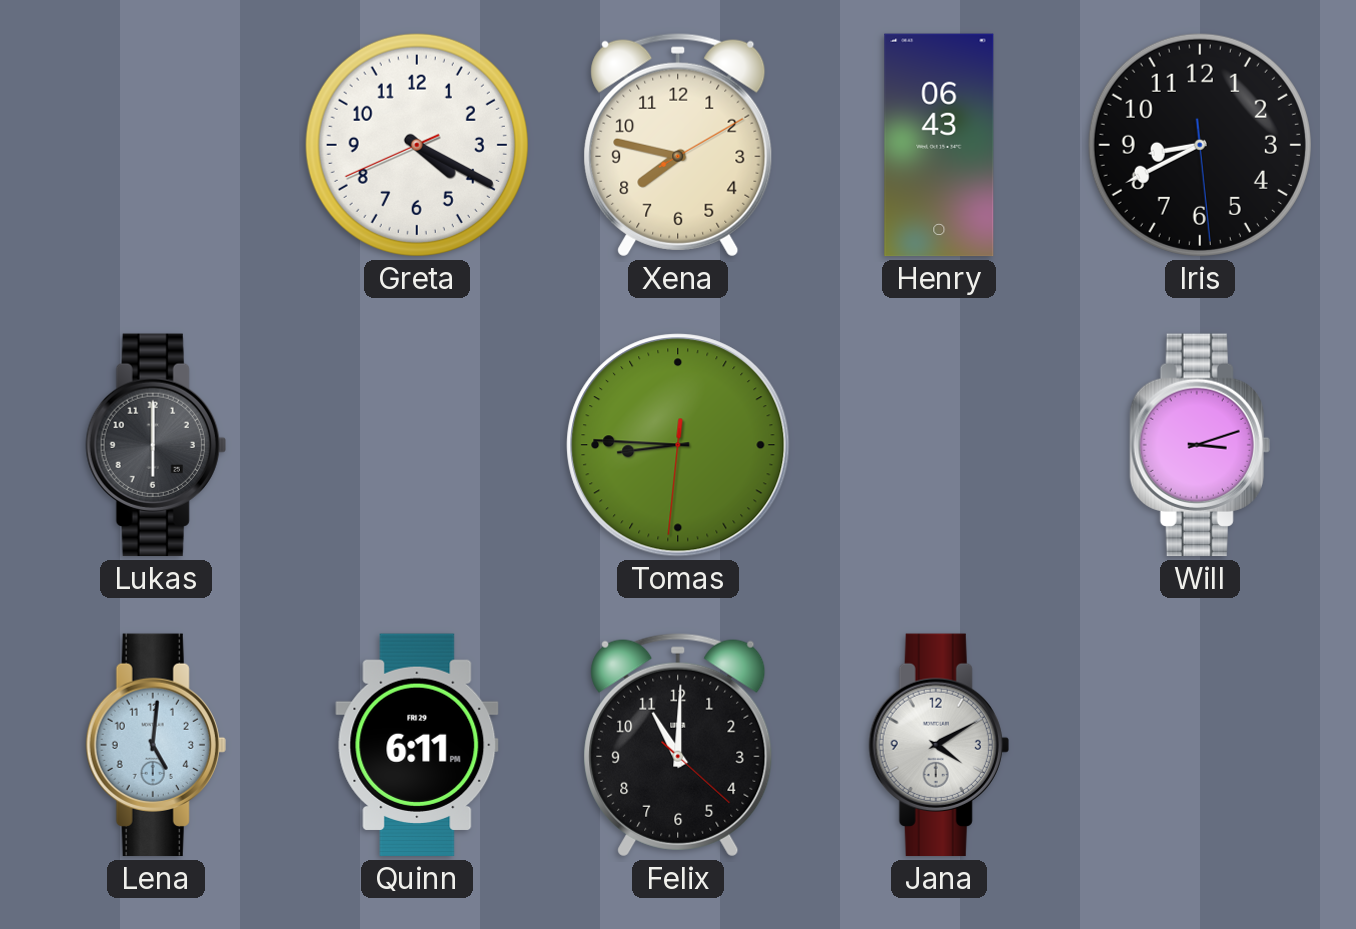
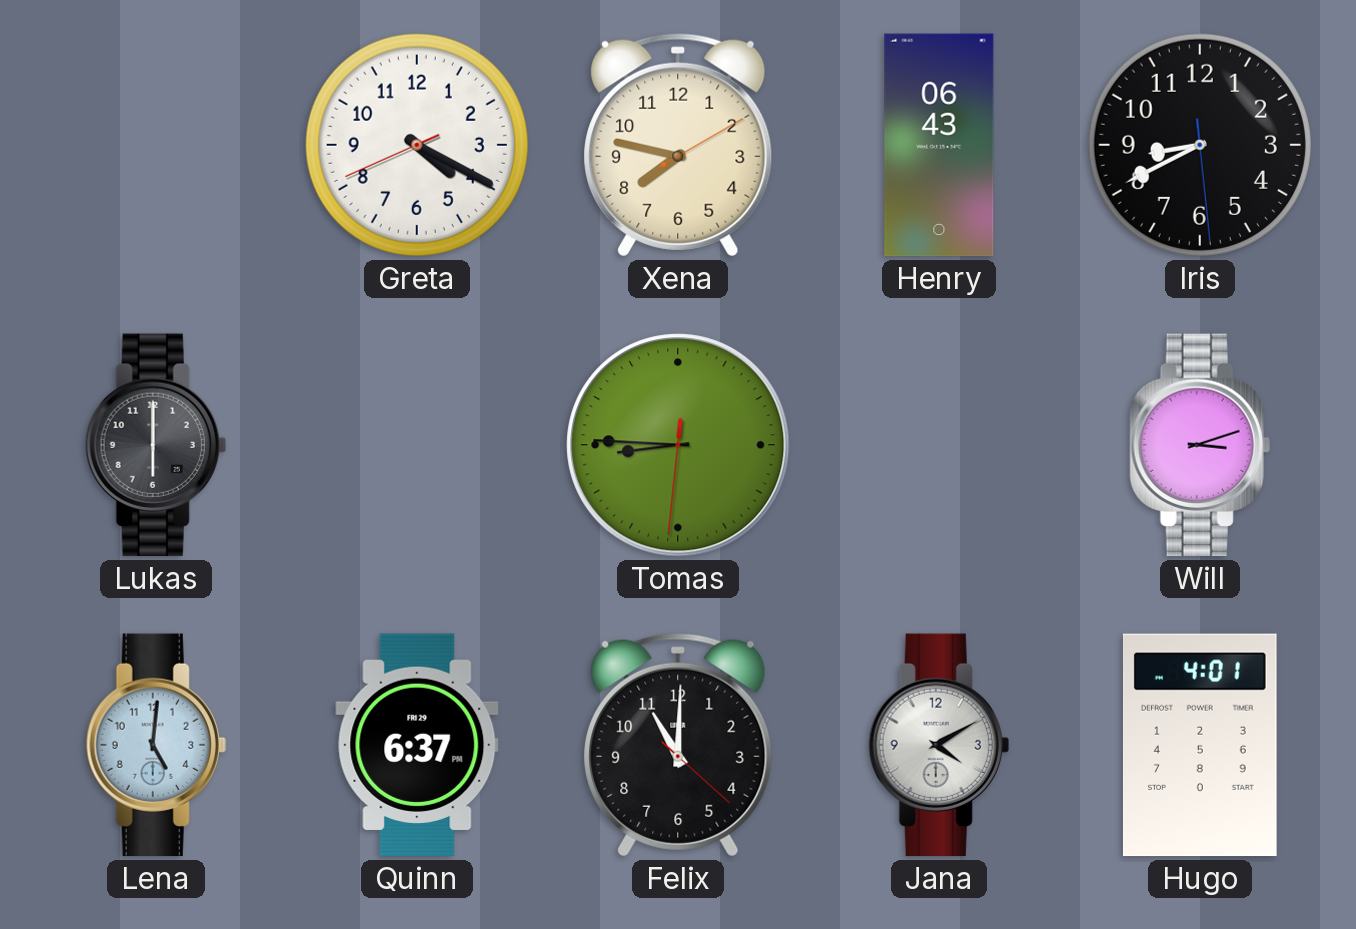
Quinn: 6:11 -> 6:37 (417, 745)
Hugo: none -> 4:01 (1200, 745)
